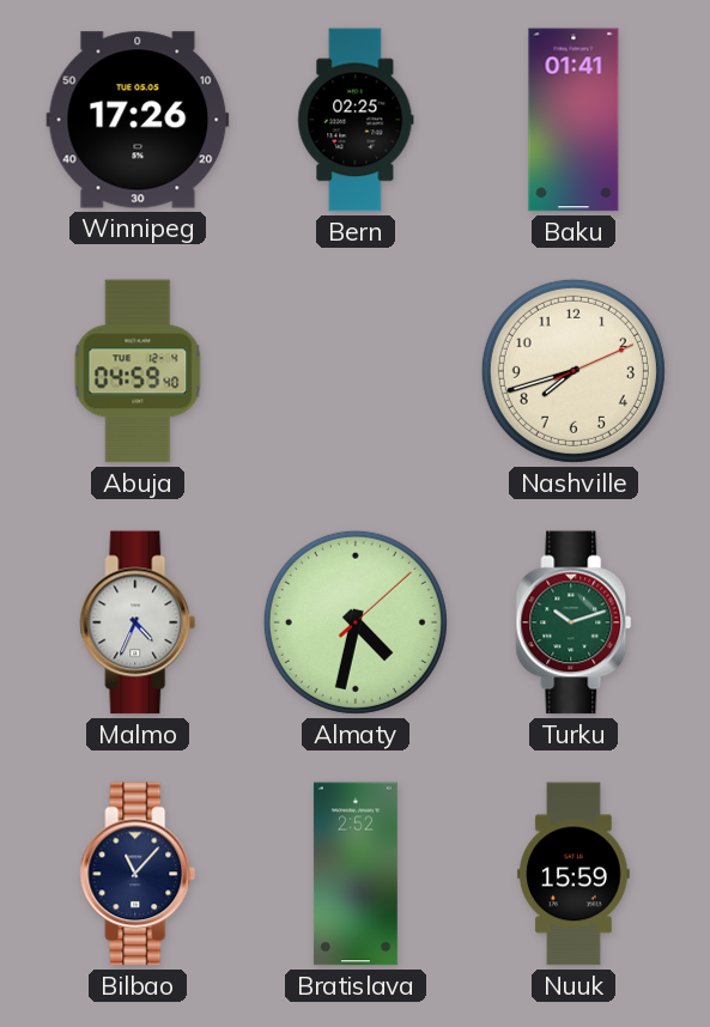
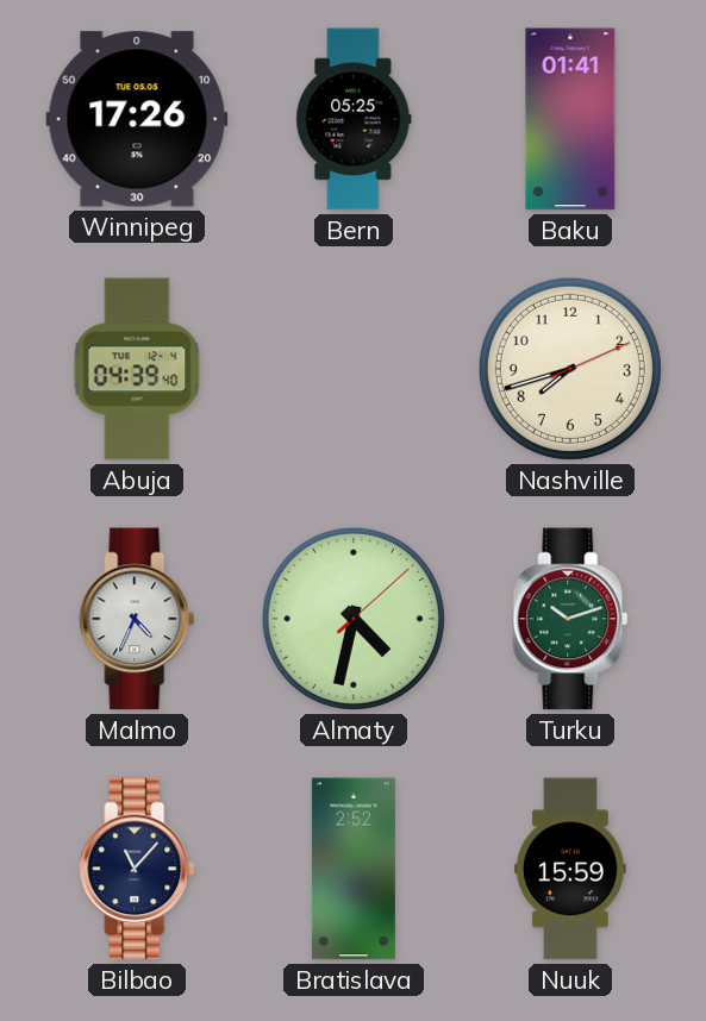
Bern: 02:25 -> 05:25 (354, 119)
Abuja: 04:59 -> 04:39 (137, 369)
